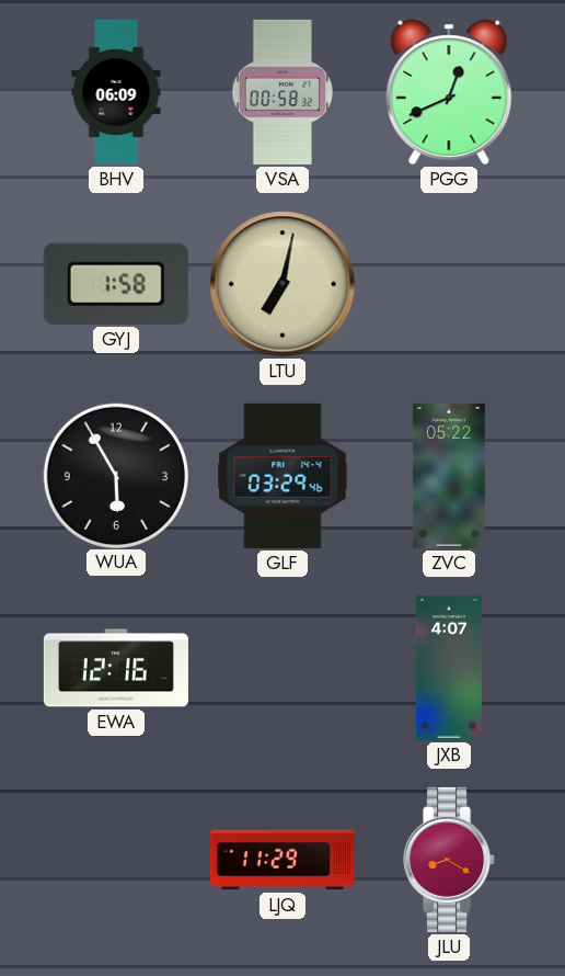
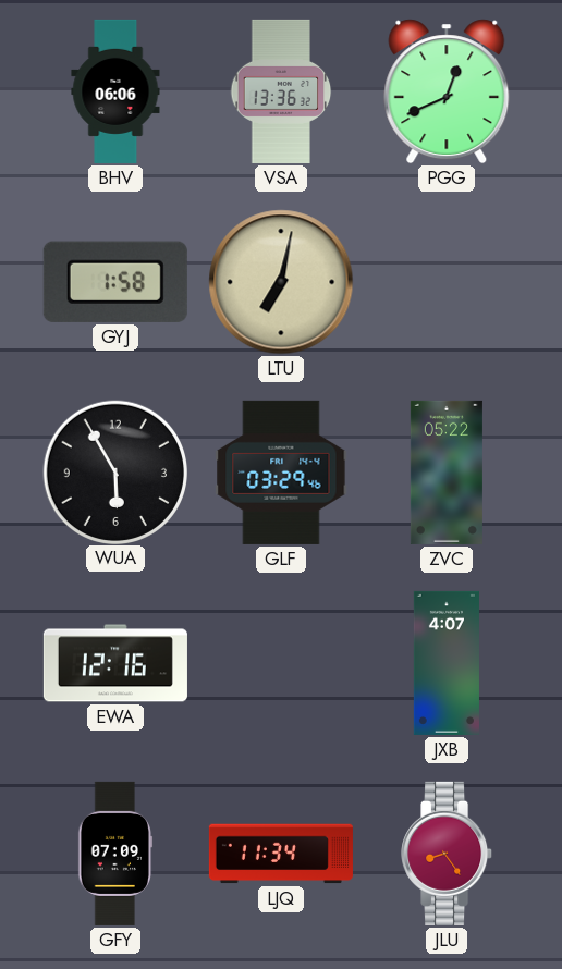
BHV: 06:09 -> 06:06 (115, 91)
VSA: 00:58 -> 13:36 (281, 91)
GFY: none -> 07:09 (115, 854)
LJQ: 11:29 -> 11:34 (281, 854)
JLU: 8:20 -> 8:24 (448, 854)
